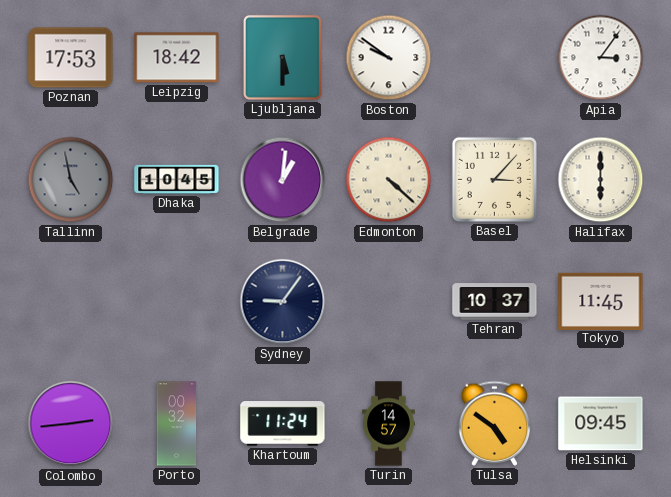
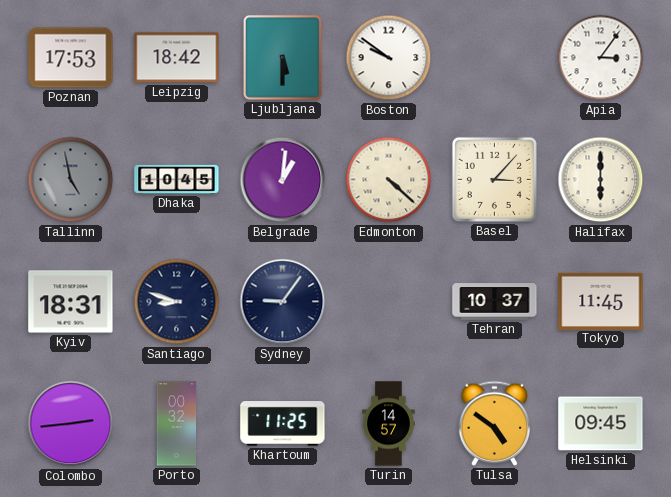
Kyiv: none -> 18:31 (71, 302)
Santiago: none -> 8:48 (177, 302)
Khartoum: 11:24 -> 11:25 (283, 424)
